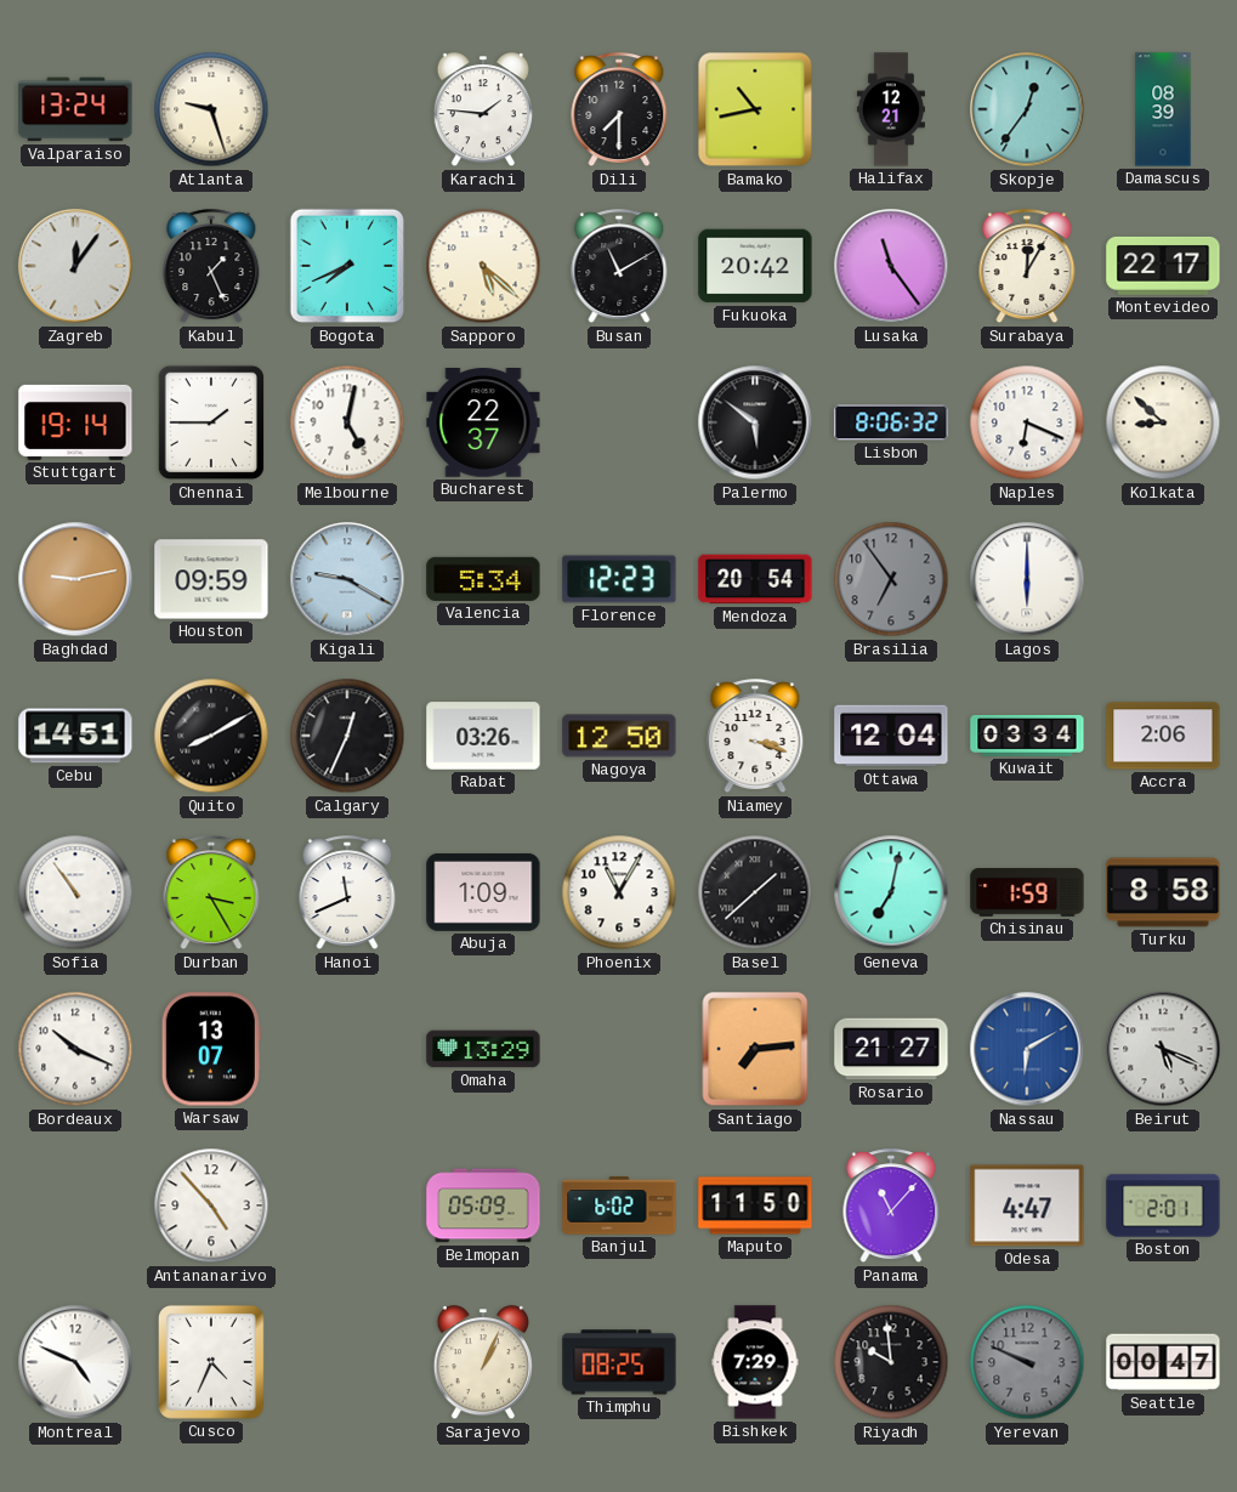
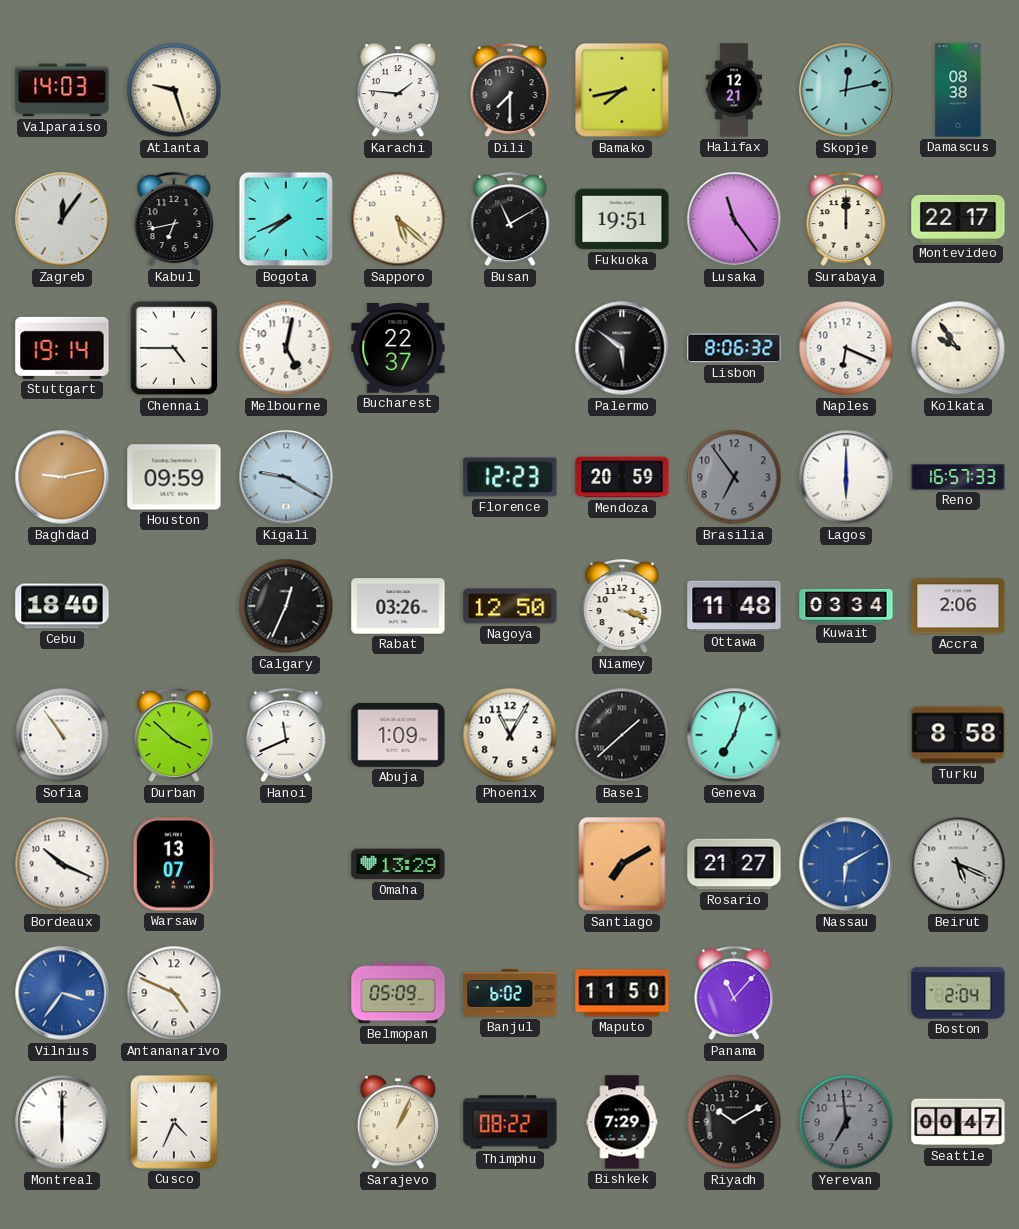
Valparaiso: 13:24 -> 14:03 (62, 90)
Bamako: 10:43 -> 7:43 (622, 90)
Skopje: 12:36 -> 12:13 (846, 90)
Damascus: 08:39 -> 08:38 (958, 90)
Kabul: 1:26 -> 6:43 (174, 220)
Fukuoka: 20:42 -> 19:51 (622, 219)
Surabaya: 12:05 -> 12:00 (846, 220)
Chennai: 1:45 -> 4:45 (174, 348)
Kolkata: 8:52 -> 9:54 (958, 348)
Valencia: 5:34 -> none (483, 579)
Mendoza: 20:54 -> 20:59 (622, 477)
Reno: none -> 16:57 (958, 477)
Cebu: 14:51 -> 18:40 (62, 606)
Quito: 8:10 -> none (211, 736)
Ottawa: 12:04 -> 11:48 (734, 606)
Durban: 3:25 -> 3:52 (174, 736)
Geneva: 7:02 -> 7:03 (734, 735)
Chisinau: 1:59 -> none (1027, 892)
Santiago: 7:14 -> 7:10 (622, 864)
Vilnius: none -> 3:36 (62, 993)
Antananarivo: 4:53 -> 4:49 (174, 993)
Odesa: 4:47 -> none (1027, 1205)
Boston: 2:01 -> 2:04 (958, 993)
Montreal: 4:49 -> 6:00 (62, 1122)
Thimphu: 08:25 -> 08:22 (510, 1122)
Riyadh: 9:59 -> 10:10 (734, 1122)
Yerevan: 9:49 -> 6:59 (846, 1122)
